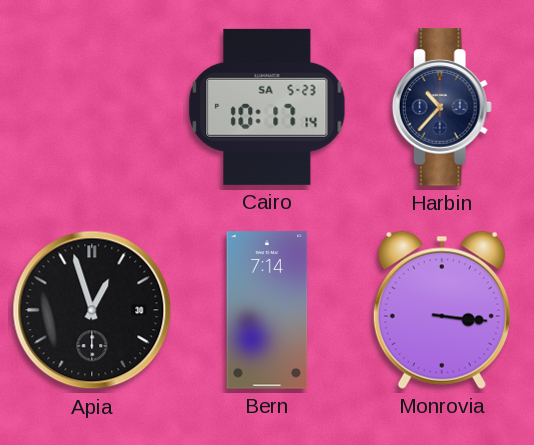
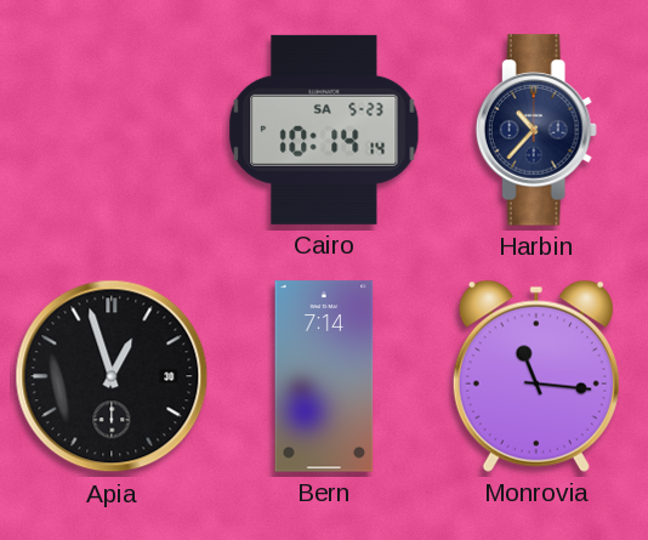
Cairo: 10:17 -> 10:14 (324, 130)
Monrovia: 3:16 -> 11:16 (536, 376)
